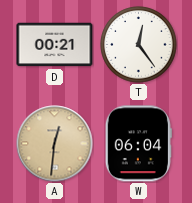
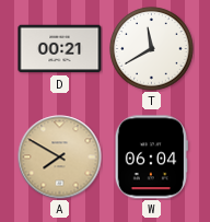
T: 12:24 -> 11:40 (152, 49)
A: 12:31 -> 7:50 (60, 157)
